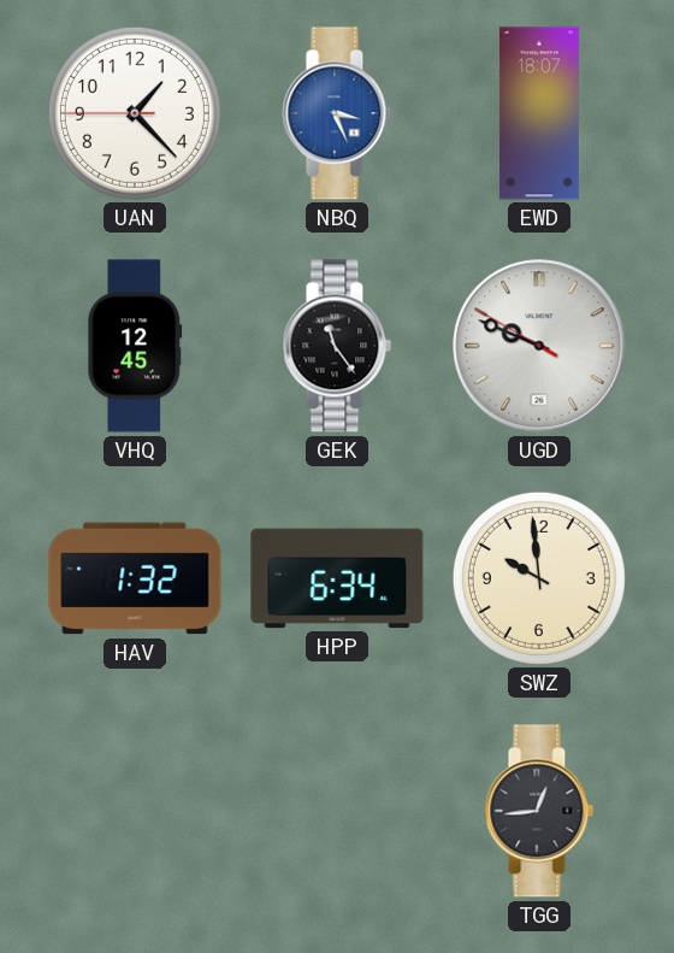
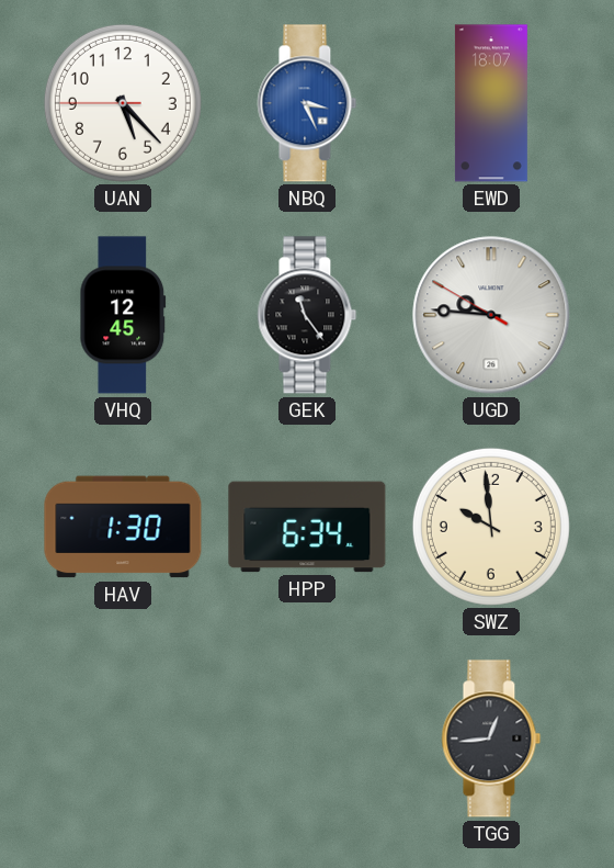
UAN: 1:22 -> 5:22 (123, 103)
UGD: 9:48 -> 9:45 (491, 315)
HAV: 1:32 -> 1:30 (123, 527)
